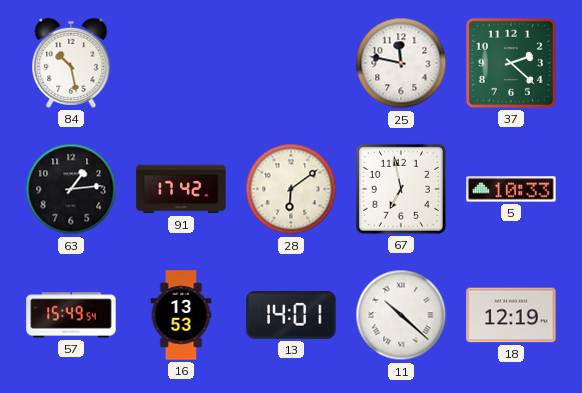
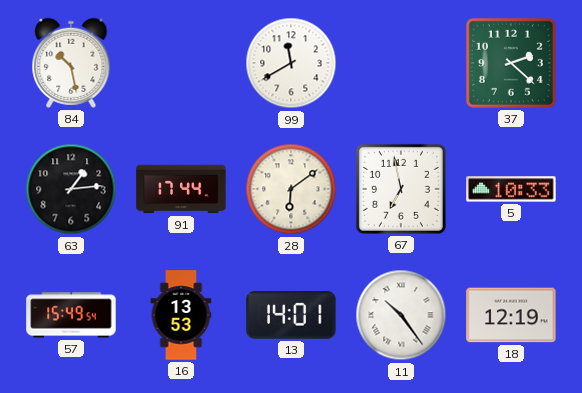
99: none -> 11:40 (291, 63)
25: 11:47 -> none (401, 63)
91: 17:42 -> 17:44 (181, 189)
11: 10:22 -> 10:24 (401, 315)
